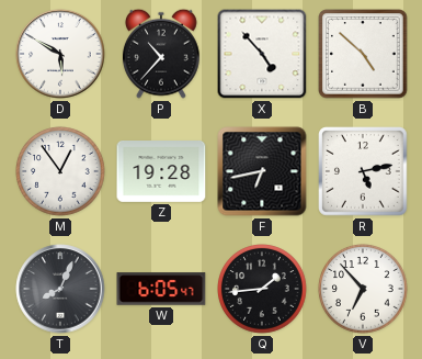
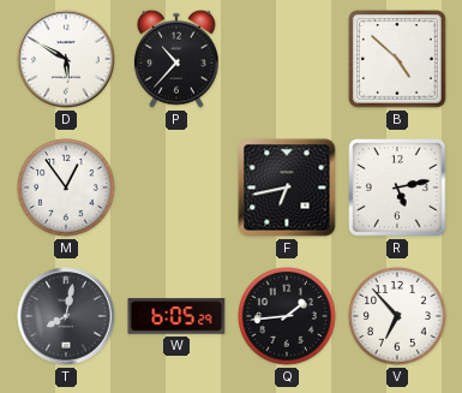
X: 4:53 -> none (262, 54)
Z: 19:28 -> none (161, 172)
T: 8:04 -> 8:02 (66, 316)
W: 6:05:47 -> 6:05:29 (176, 316)
